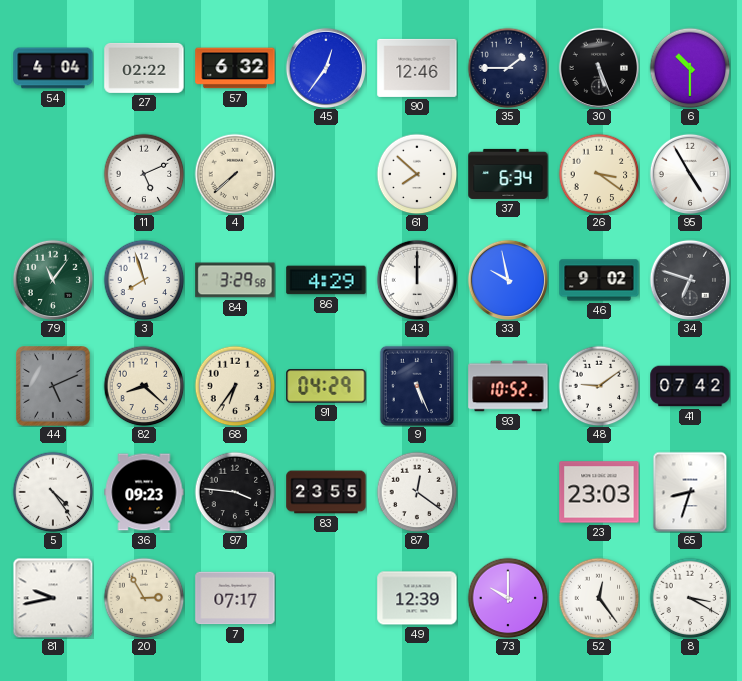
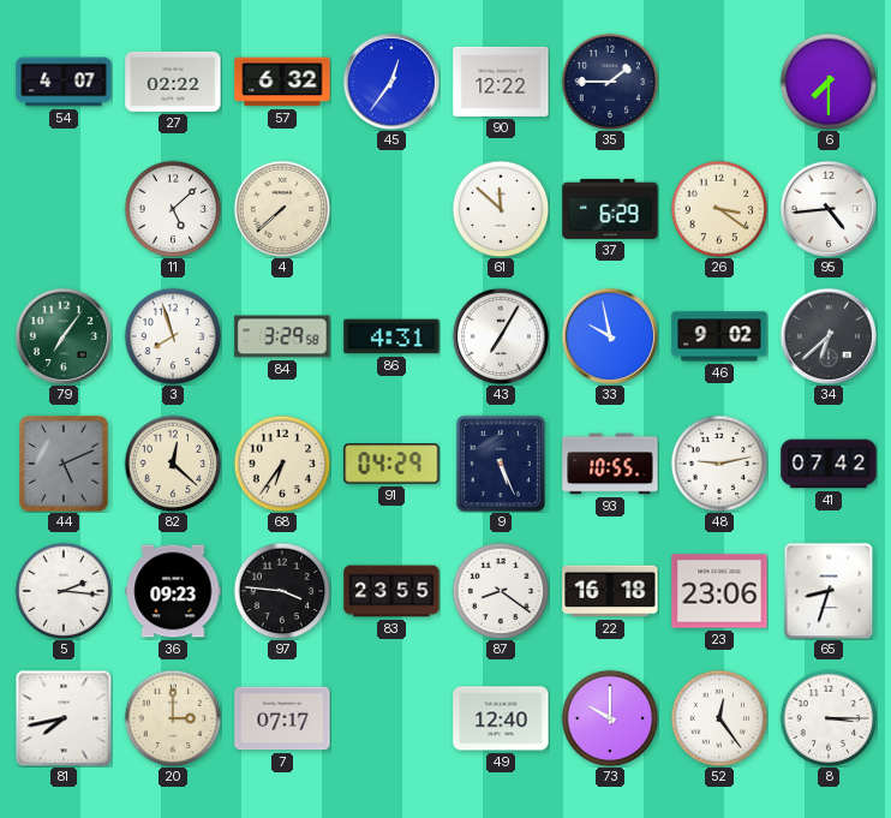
54: 4:04 -> 4:07 (64, 82)
90: 12:46 -> 12:22 (501, 82)
30: 5:26 -> none (598, 67)
6: 10:30 -> 7:30 (829, 82)
11: 5:11 -> 5:08 (173, 209)
61: 7:52 -> 11:52 (501, 209)
37: 6:34 -> 6:29 (610, 209)
95: 4:55 -> 4:44 (827, 208)
79: 11:06 -> 7:06 (62, 335)
86: 4:29 -> 4:31 (391, 336)
43: 12:00 -> 7:05 (500, 335)
34: 6:48 -> 6:38 (827, 335)
82: 8:22 -> 12:22 (173, 464)
93: 10:52 -> 10:55 (610, 464)
48: 9:09 -> 9:13 (719, 464)
5: 4:24 -> 2:16 (64, 591)
87: 12:21 -> 8:21 (501, 591)
22: none -> 16:18 (610, 591)
23: 23:03 -> 23:06 (719, 591)
81: 9:43 -> 7:43 (64, 718)
20: 2:55 -> 3:00 (173, 718)
49: 12:39 -> 12:40 (501, 718)
8: 3:20 -> 3:15 (829, 718)
